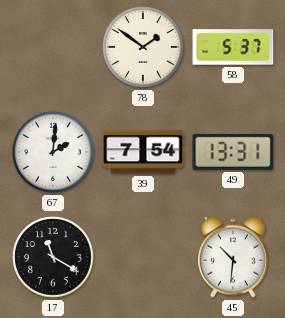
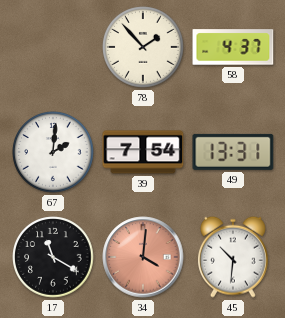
78: 1:51 -> 1:53 (143, 47)
58: 5:37 -> 4:37 (233, 47)
34: none -> 4:01 (143, 257)
